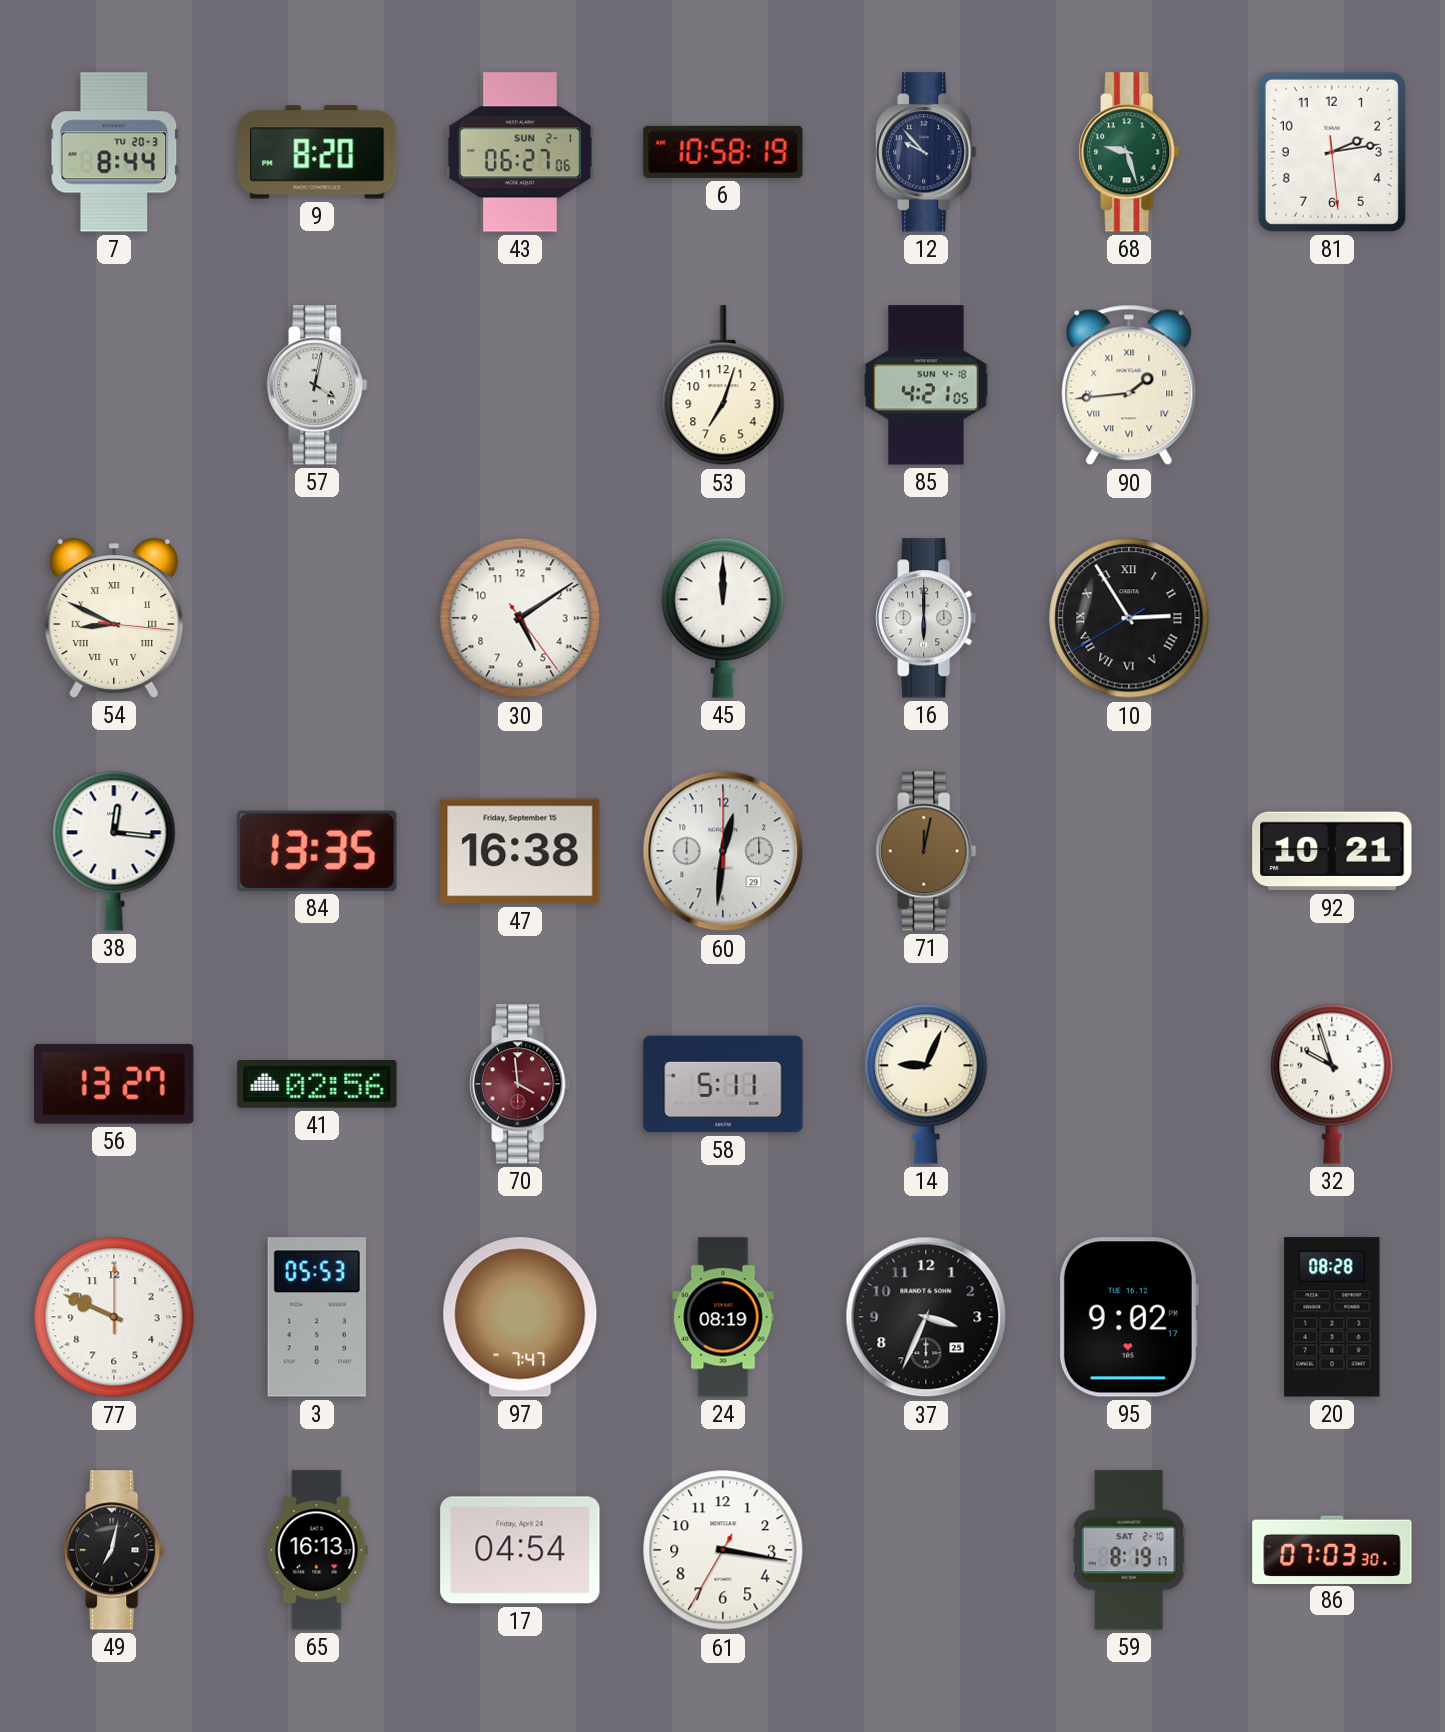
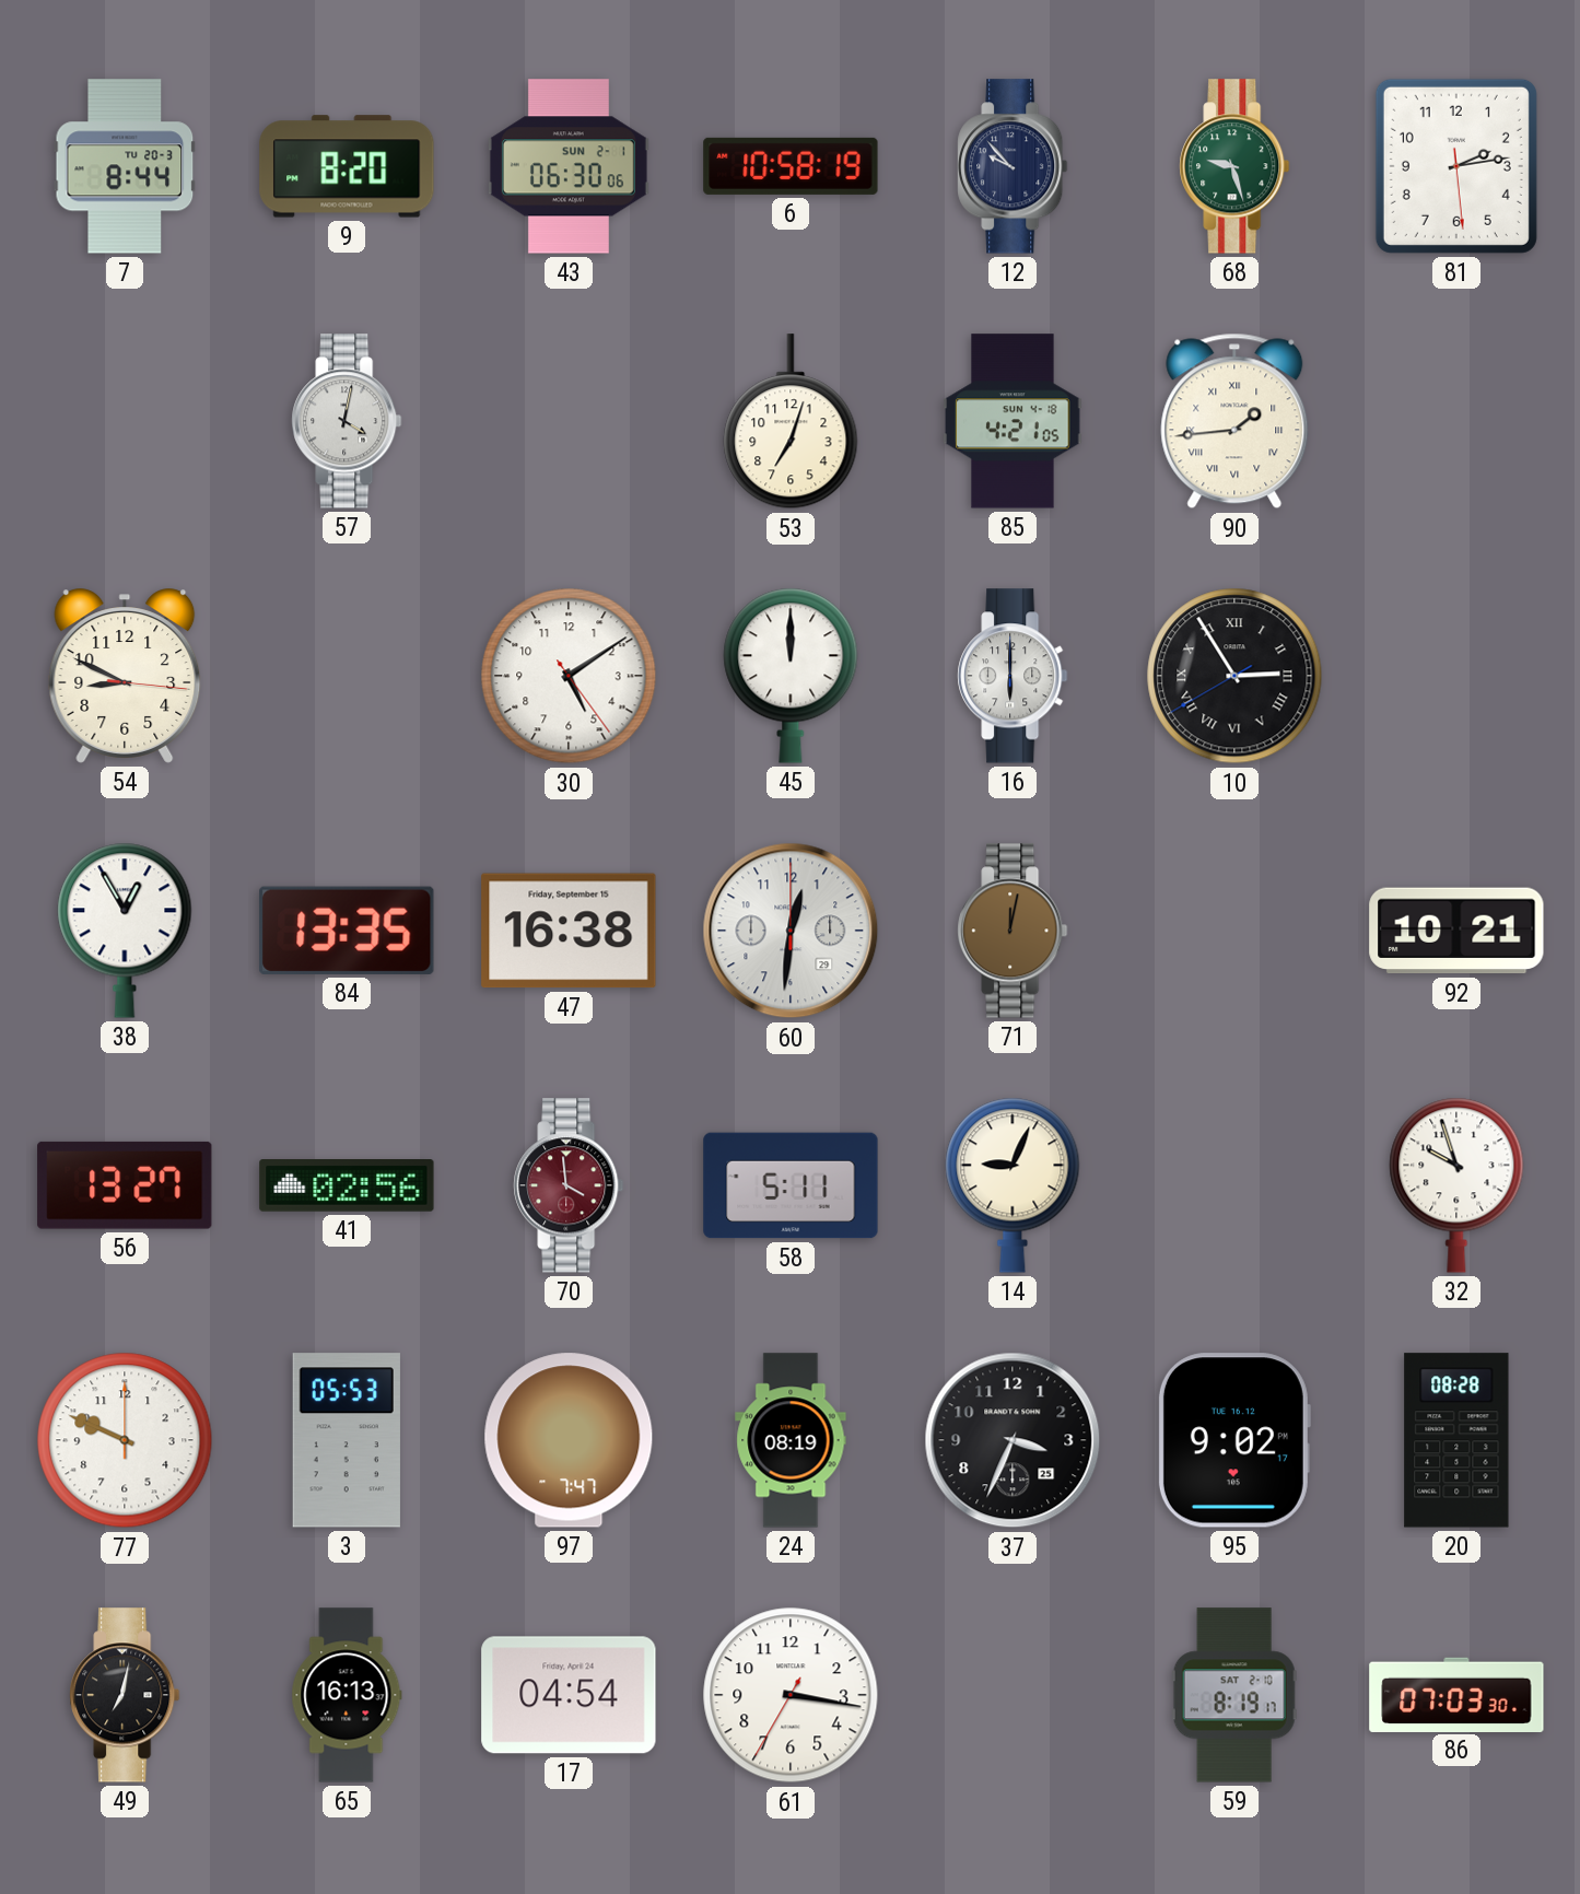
43: 06:27 -> 06:30 (569, 166)
54 numerals: Roman -> Arabic (125, 676)
38: 12:16 -> 12:55 (125, 931)
